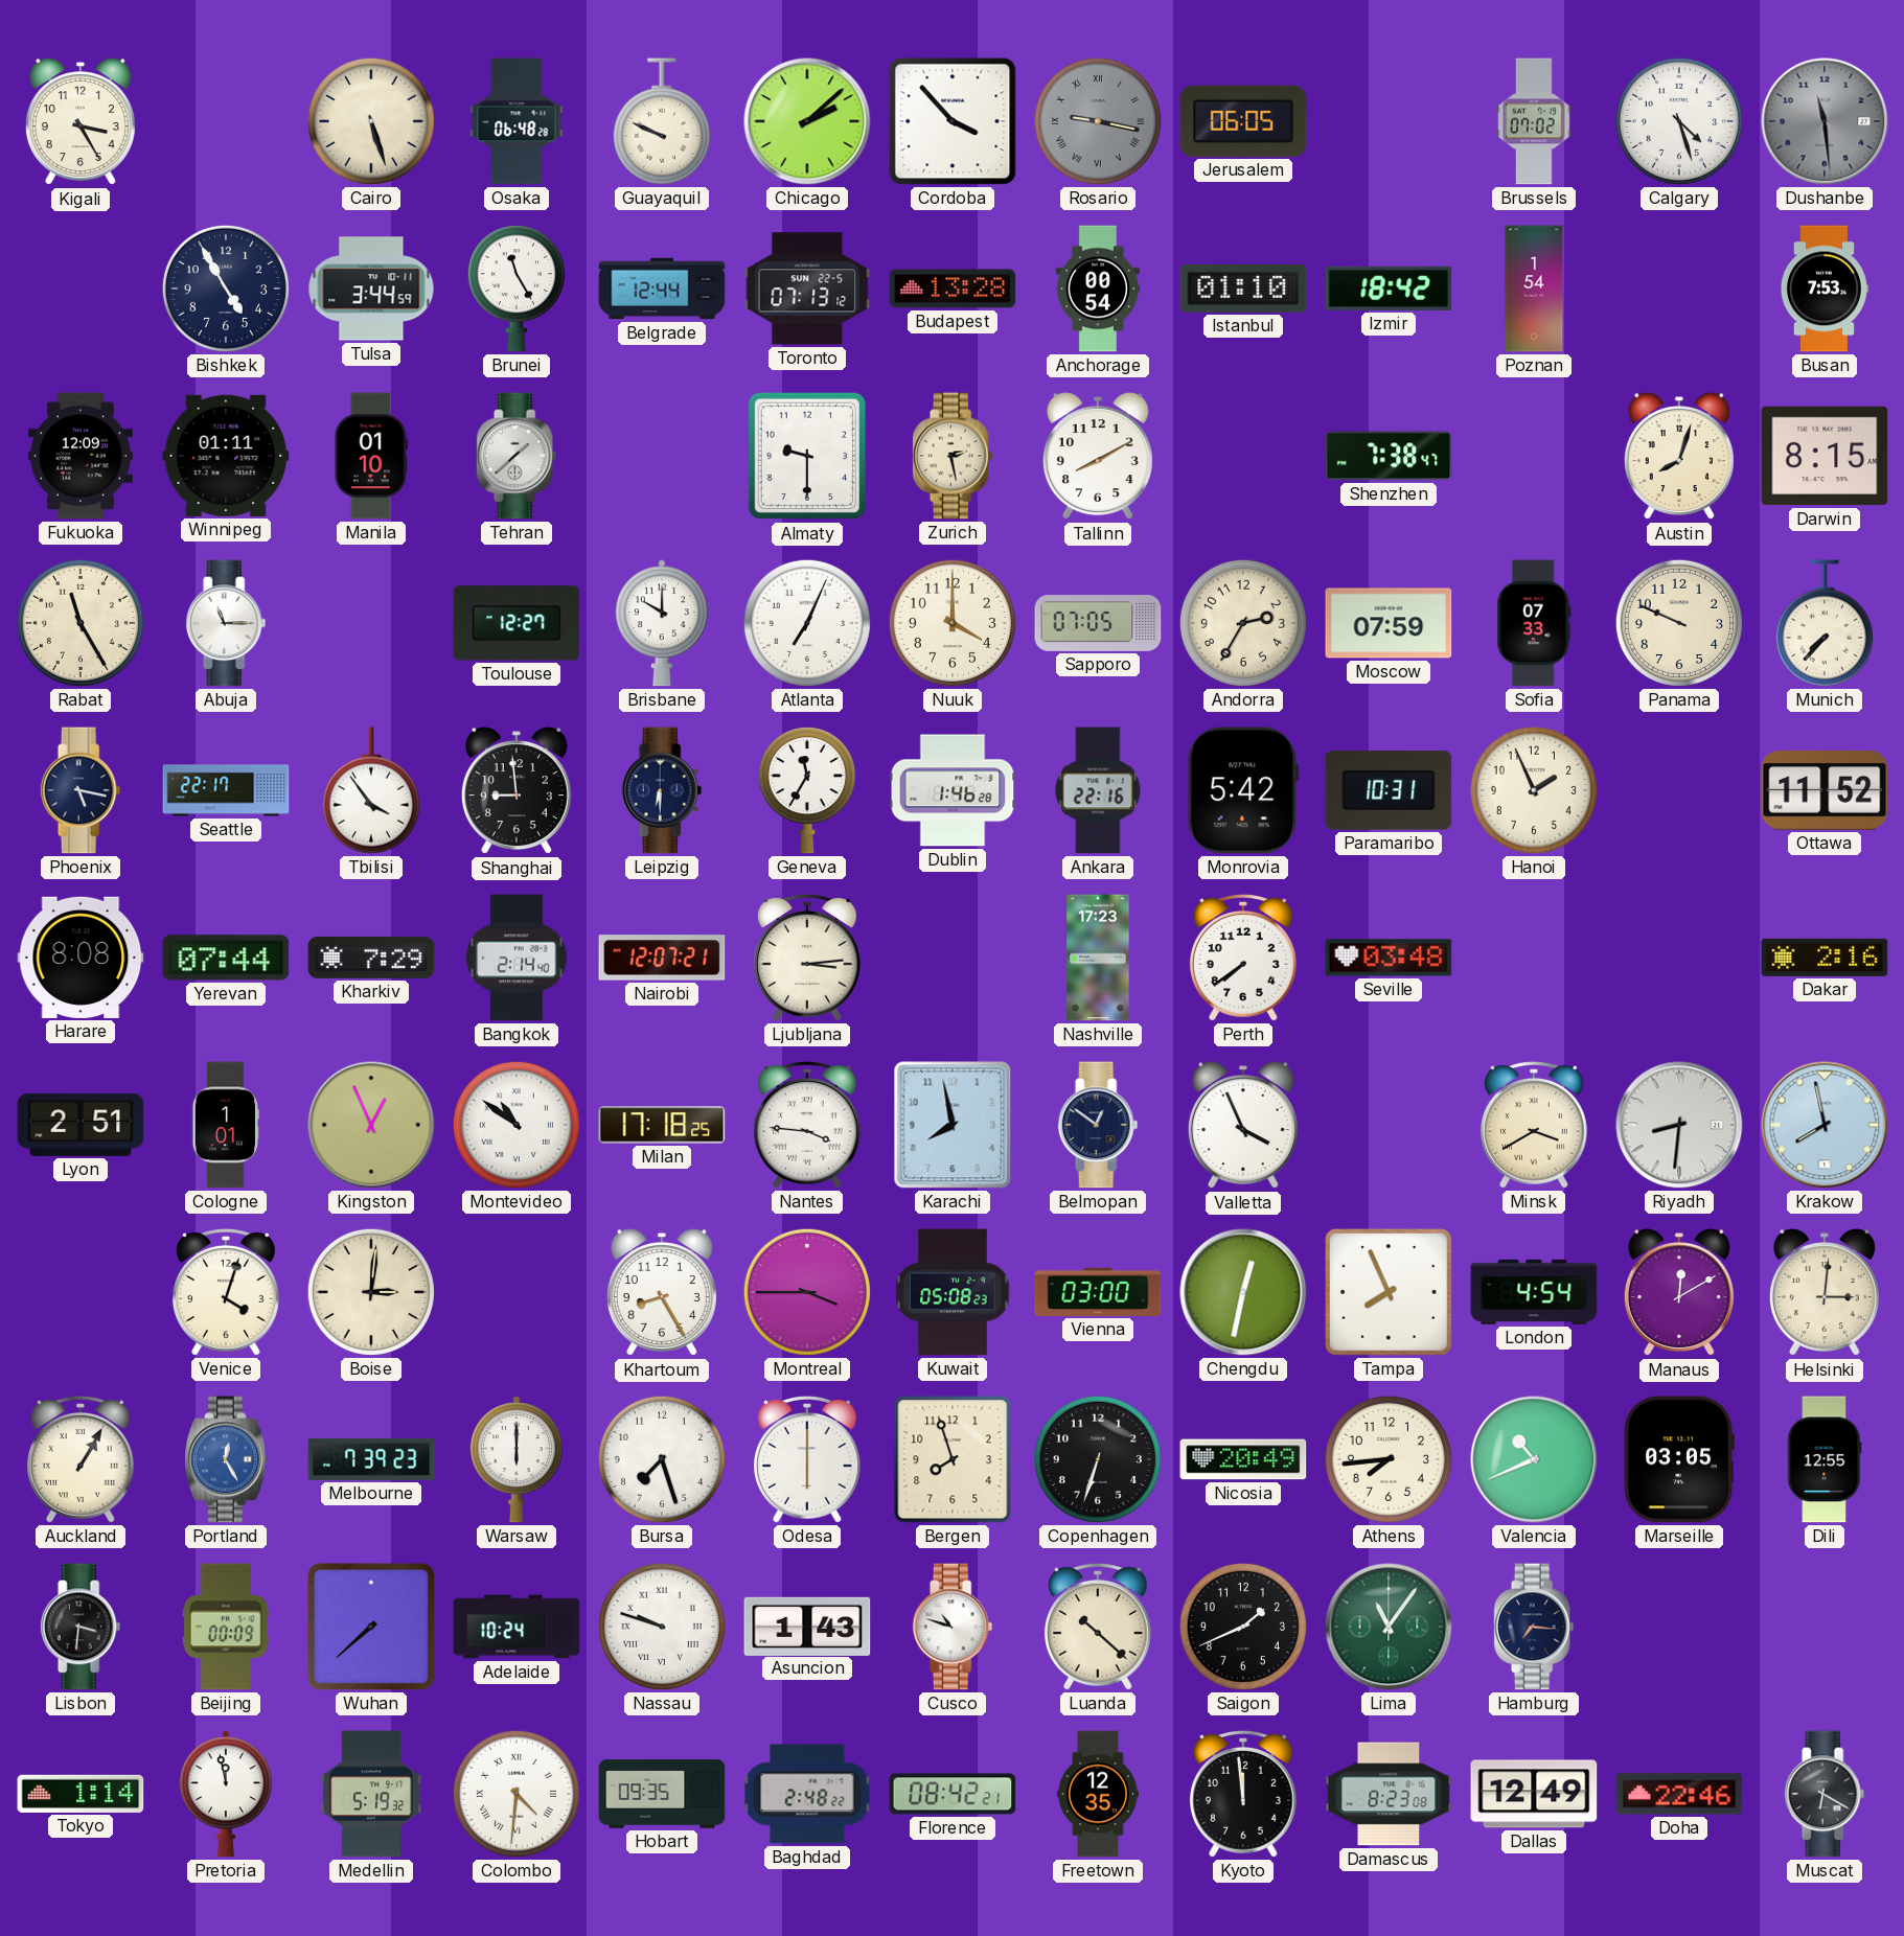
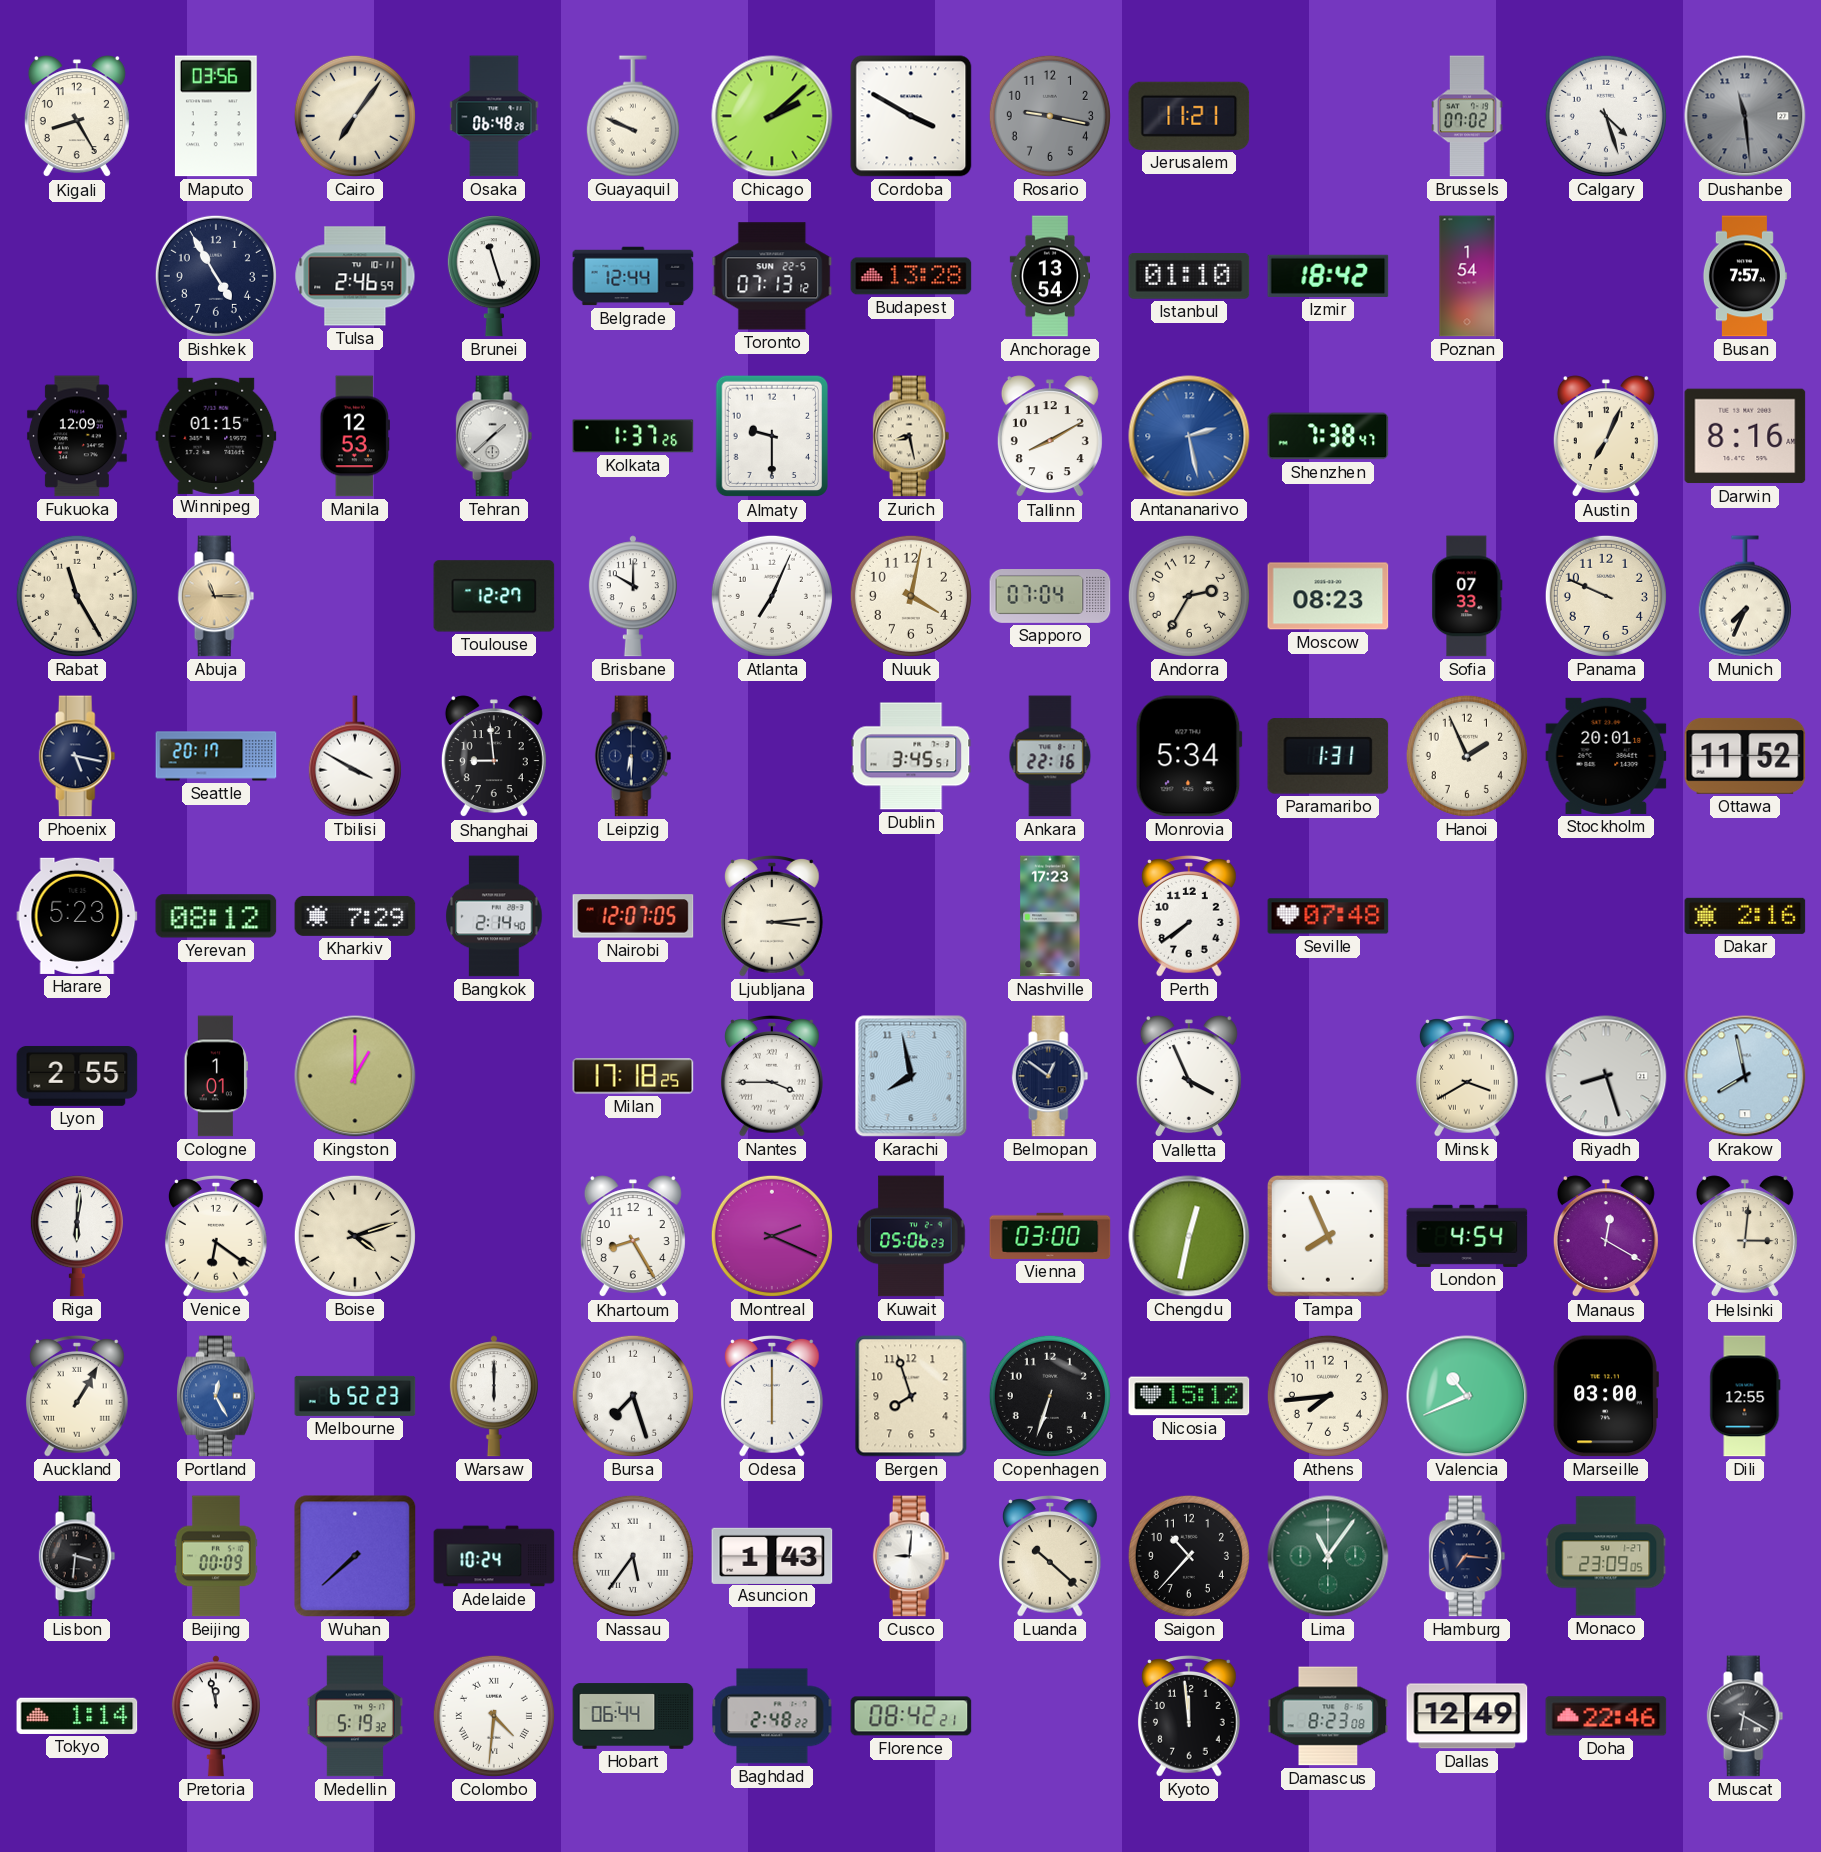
Kigali: 3:25 -> 8:25 (77, 117)
Maputo: none -> 03:56 (216, 116)
Cairo: 5:27 -> 7:06 (355, 116)
Cordoba: 3:53 -> 3:50 (911, 116)
Rosario numerals: Roman -> Arabic (1050, 116)
Jerusalem: 06:05 -> 11:21 (1189, 116)
Tulsa: 3:44 -> 2:46 (355, 276)
Brunei: 11:25 -> 11:27 (494, 276)
Anchorage: 00:54 -> 13:54 (1049, 276)
Busan: 7:53 -> 7:57 (1744, 276)
Winnipeg: 01:11 -> 01:15 (216, 436)
Manila: 01:10 -> 12:53 (354, 436)
Kolkata: none -> 1:37 (633, 436)
Zurich: 2:28 -> 8:28 (911, 436)
Antananarivo: none -> 2:28 (1189, 436)
Austin: 8:03 -> 7:04 (1606, 437)
Darwin: 8:15 -> 8:16 (1745, 436)
Abuja dial: white -> champagne (216, 596)
Nuuk: 4:00 -> 4:02 (911, 596)
Sapporo: 07:05 -> 07:04 (1050, 597)
Moscow: 07:59 -> 08:23 (1328, 596)
Munich: 7:37 -> 7:34 (1745, 596)
Seattle: 22:17 -> 20:17 (216, 756)
Tbilisi: 3:54 -> 3:50 (355, 756)
Geneva: 11:35 -> none (807, 790)
Dublin: 1:46 -> 3:45 (911, 756)
Monrovia: 5:42 -> 5:34 (1189, 756)
Paramaribo: 10:31 -> 1:31 (1328, 756)
Stockholm: none -> 20:01 (1606, 756)
Harare: 8:08 -> 5:23 (77, 916)
Yerevan: 07:44 -> 08:12 (216, 916)
Nairobi: 12:07:21 -> 12:07:05 (633, 916)
Seville: 03:48 -> 07:48 (1328, 916)
Lyon: 2:51 -> 2:55 (77, 1076)
Kingston: 12:56 -> 1:00 (355, 1076)
Montevideo: 10:51 -> none (517, 1125)
Nantes: 3:46 -> 3:45 (772, 1077)
Riyadh: 8:31 -> 8:27 (1606, 1076)
Riga: none -> 6:01 (77, 1236)
Venice: 4:03 -> 6:21 (216, 1237)
Boise: 3:01 -> 4:12 (355, 1236)
Montreal: 3:45 -> 2:19 (772, 1236)
Kuwait: 05:08 -> 05:06 (911, 1236)
Manaus: 12:10 -> 12:20 (1606, 1237)
Melbourne: 7:39 -> 6:52 (355, 1396)
Nicosia: 20:49 -> 15:12 (1189, 1396)
Marseille: 03:05 -> 03:00 (1606, 1396)
Nassau: 9:48 -> 5:36 (633, 1556)
Cusco: 10:48 -> 9:01 (911, 1556)
Saigon: 1:41 -> 10:37 (1189, 1556)
Monaco: none -> 23:09 (1606, 1556)
Hobart: 09:35 -> 06:44 (633, 1716)
Freetown: 12:35 -> none (1099, 1794)
